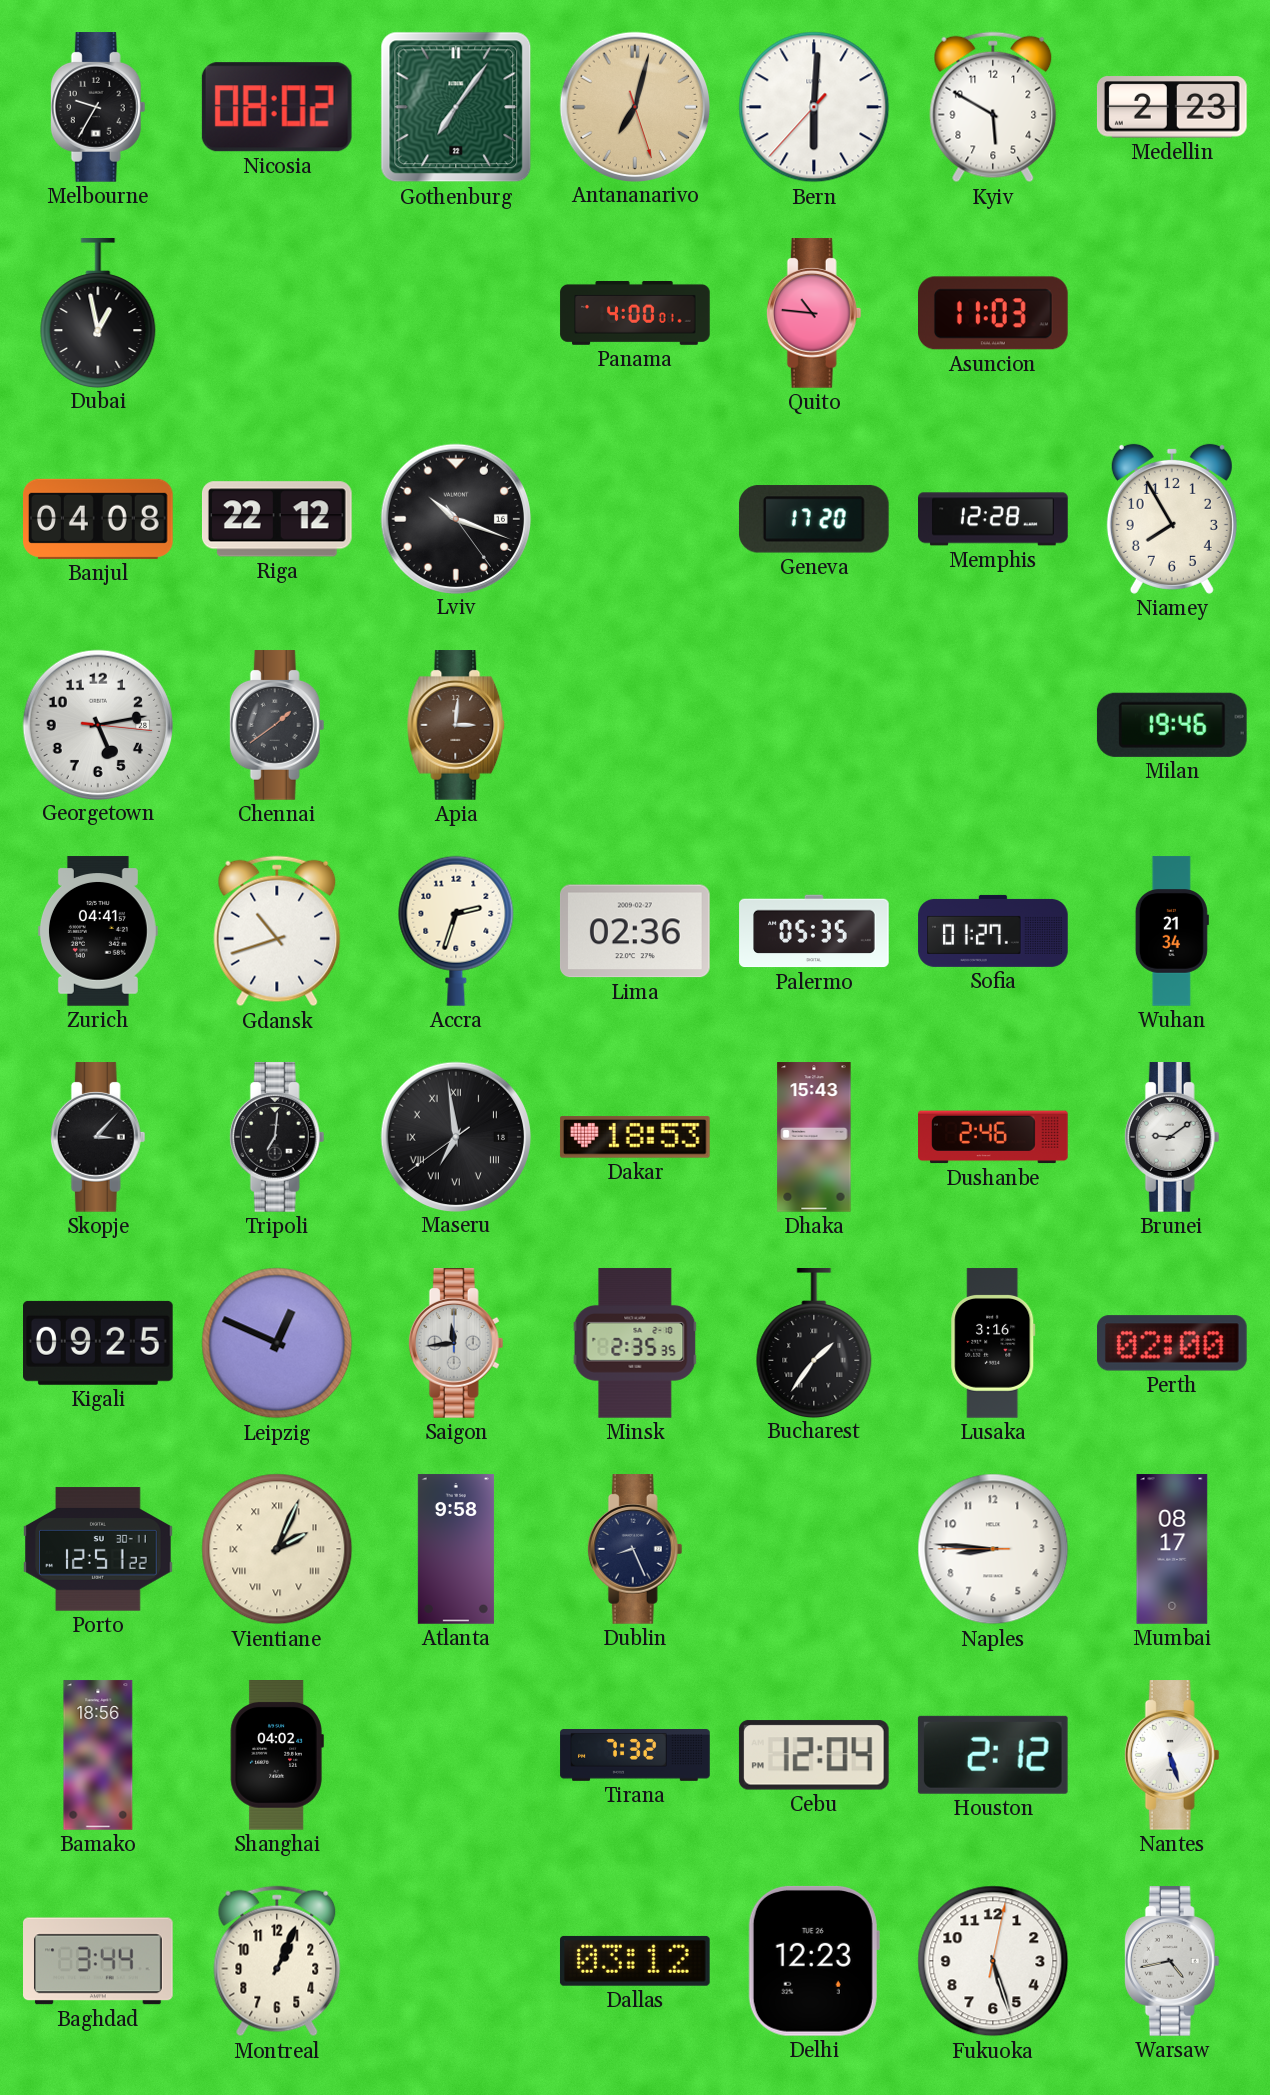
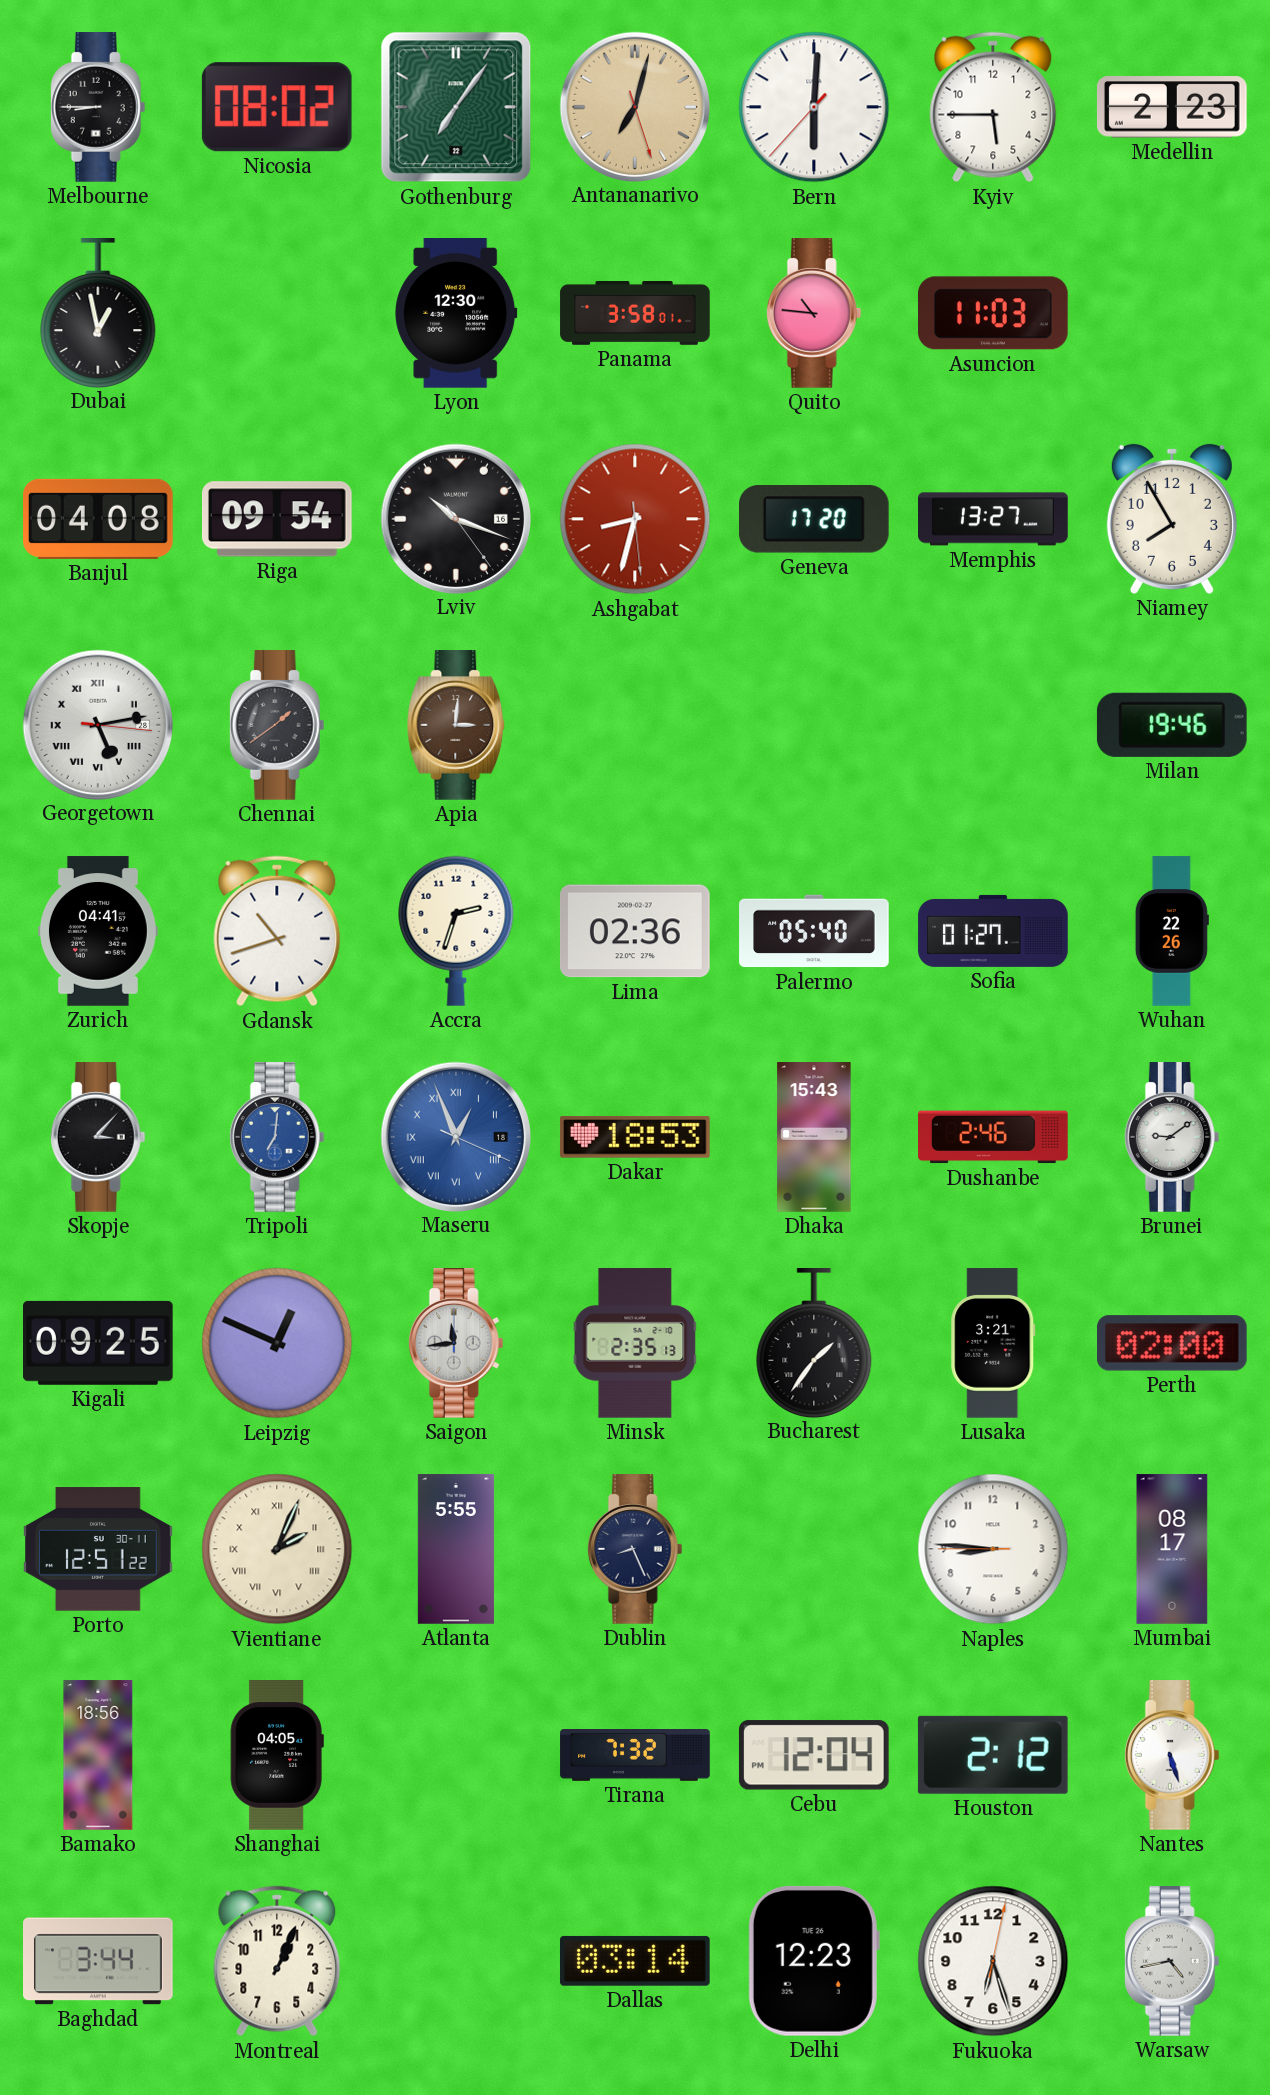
Melbourne: 9:35 -> 8:45 (98, 107)
Kyiv: 5:50 -> 5:45 (993, 107)
Lyon: none -> 12:30 (456, 313)
Panama: 4:00 -> 3:58 (635, 314)
Riga: 22:12 -> 09:54 (277, 519)
Ashgabat: none -> 8:32 (635, 519)
Memphis: 12:28 -> 13:27 (993, 519)
Georgetown numerals: Arabic -> Roman (97, 724)
Palermo: 05:35 -> 05:40 (814, 931)
Wuhan: 21:34 -> 22:26 (1172, 931)
Tripoli dial: black -> blue (277, 1137)
Maseru: 6:58 -> 12:56 (455, 1136)
Maseru dial: black -> blue (455, 1136)
Minsk: 2:35:35 -> 2:35:13 (635, 1343)
Lusaka: 3:16 -> 3:21 (993, 1343)
Atlanta: 9:58 -> 5:55 (456, 1549)
Shanghai: 04:02 -> 04:05 (277, 1756)
Dallas: 03:12 -> 03:14 (635, 1961)
Fukuoka: 5:27 -> 6:27 (993, 1961)
